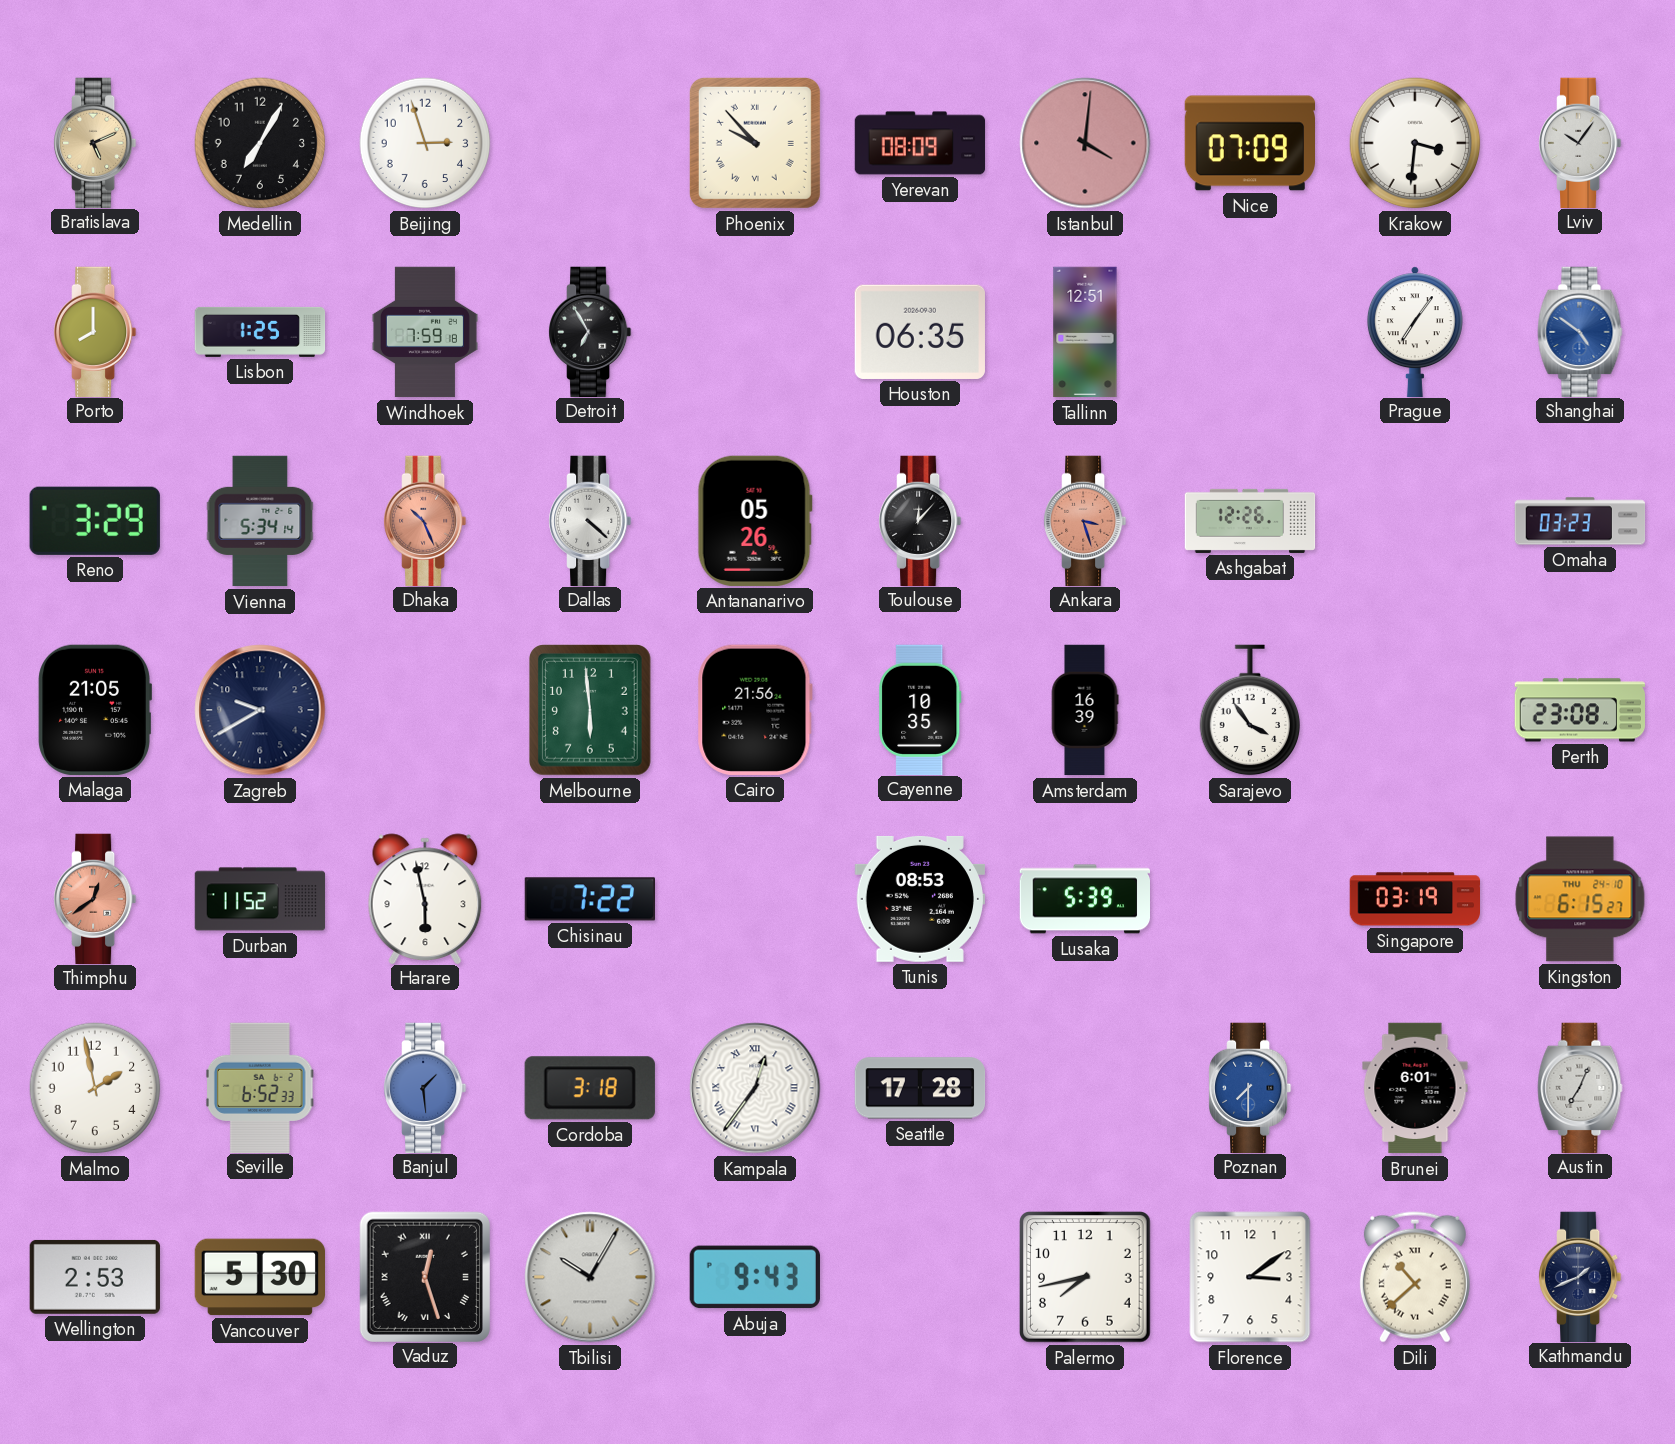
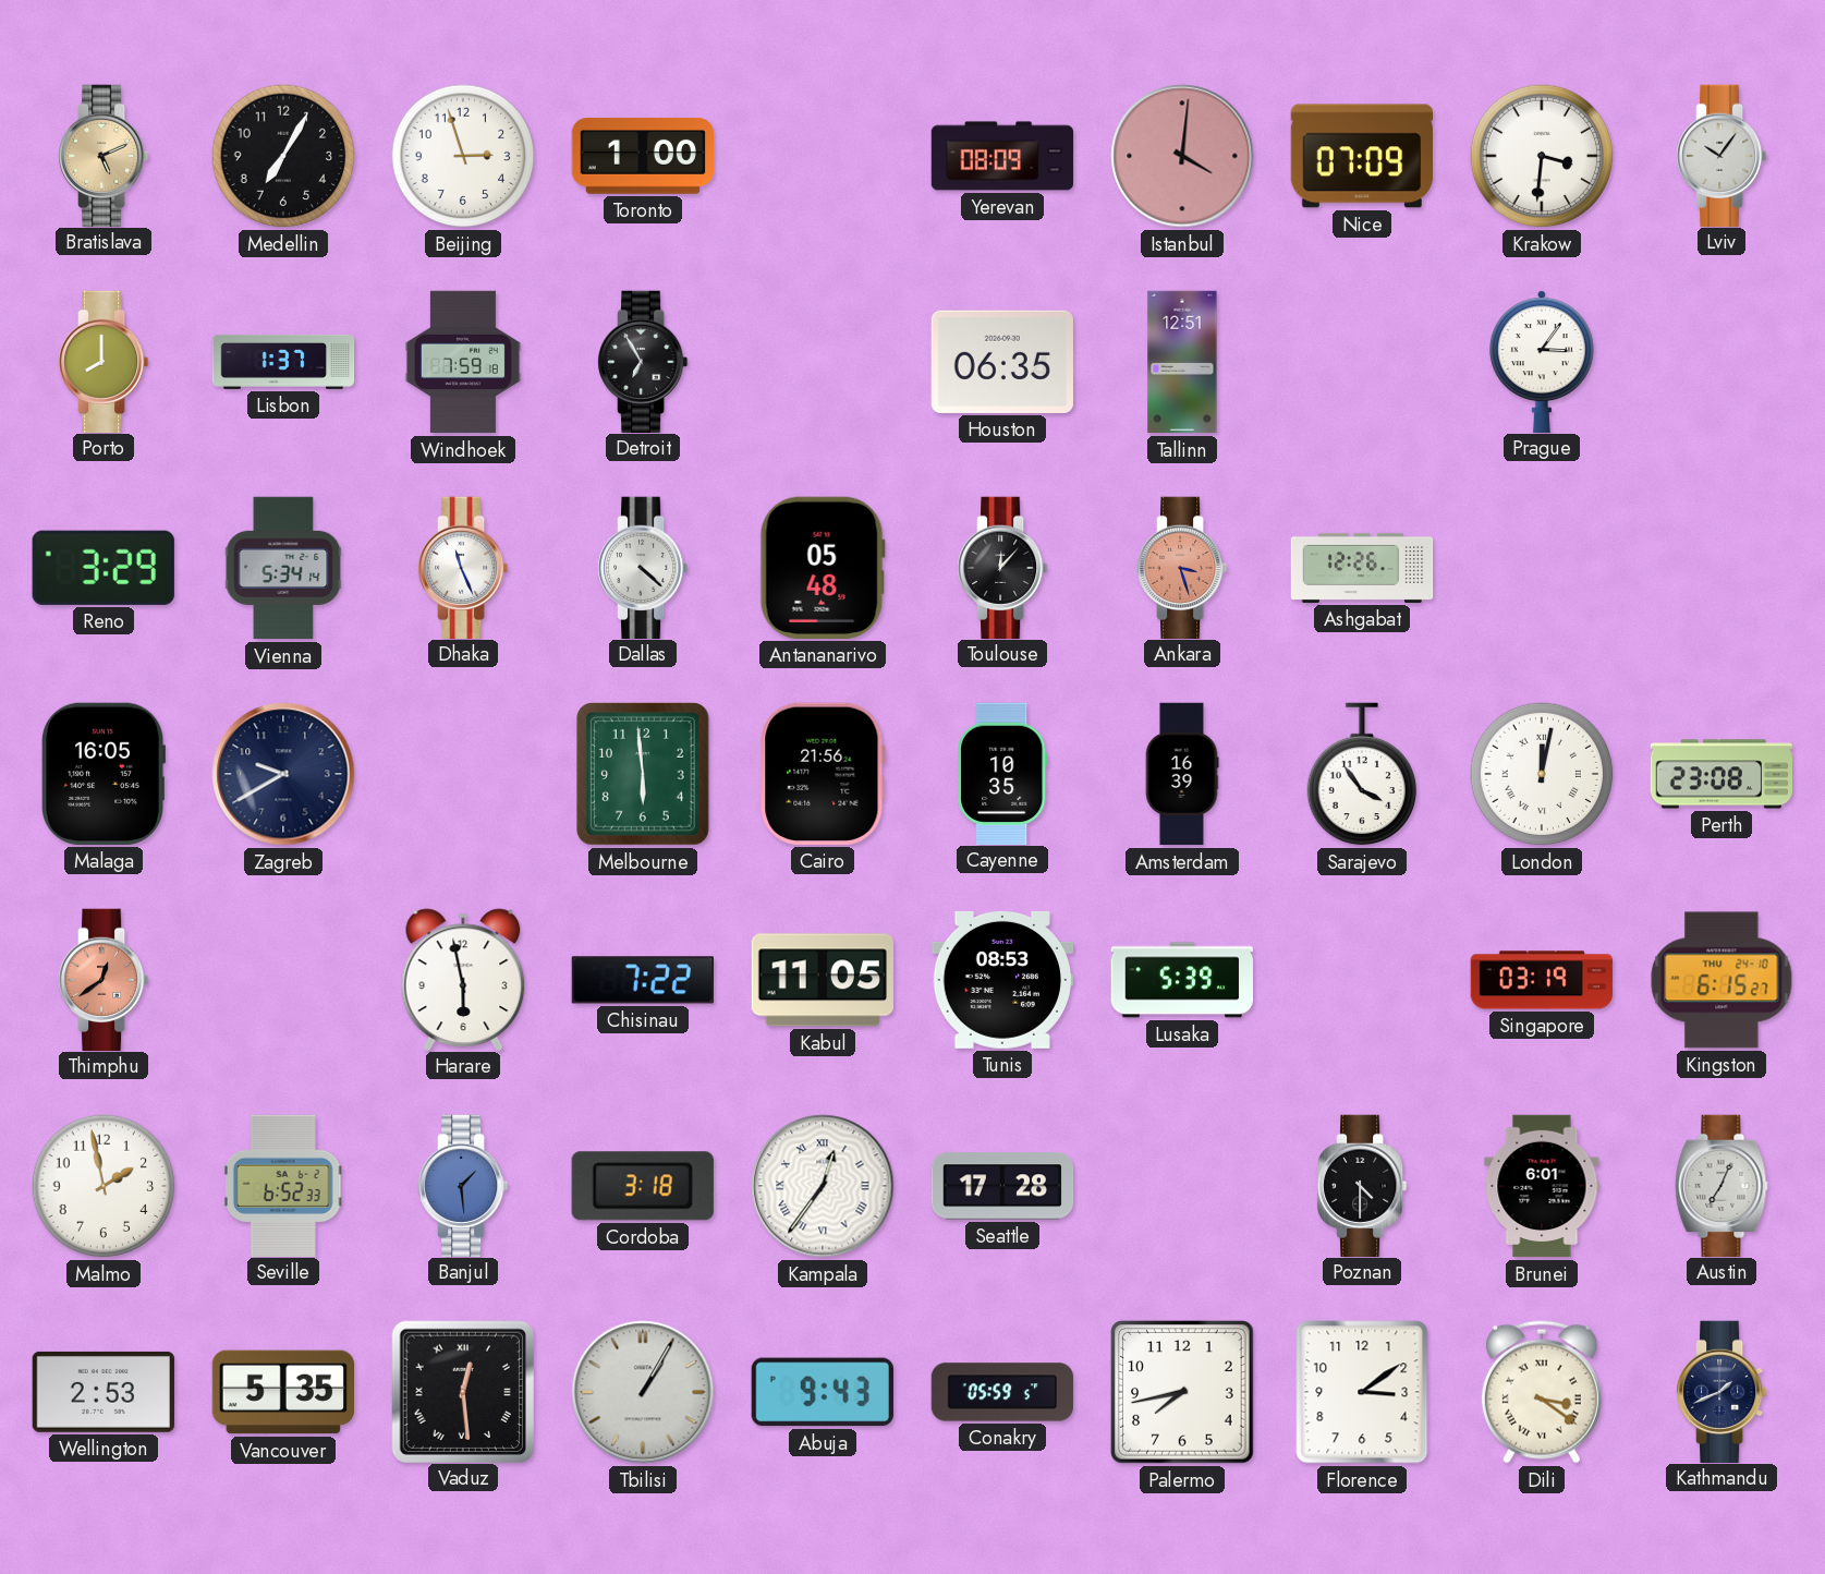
Toronto: none -> 1:00 (643, 156)
Phoenix: 9:53 -> none (755, 143)
Lisbon: 1:25 -> 1:37 (283, 362)
Prague: 7:06 -> 3:06 (1542, 361)
Shanghai: 4:51 -> none (1580, 331)
Dhaka: 10:26 -> 11:26 (464, 567)
Dhaka dial: salmon -> white (464, 567)
Antananarivo: 05:26 -> 05:48 (823, 568)
Omaha: 03:23 -> none (1580, 521)
Malaga: 21:05 -> 16:05 (104, 774)
London: none -> 12:02 (1542, 774)
Durban: 11:52 -> none (260, 899)
Kabul: none -> 11:05 (823, 980)
Poznan: 7:30 -> 4:30 (1363, 1185)
Poznan dial: blue -> black (1363, 1185)
Vancouver: 5:30 -> 5:35 (282, 1392)
Vaduz: 12:27 -> 12:29 (462, 1391)
Tbilisi: 10:05 -> 1:05 (643, 1392)
Conakry: none -> 05:59 (1002, 1392)
Dili: 10:38 -> 3:21 (1542, 1392)
